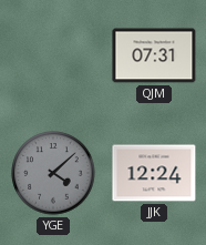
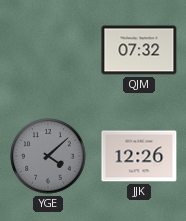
QJM: 07:31 -> 07:32 (139, 50)
JJK: 12:24 -> 12:26 (139, 156)
